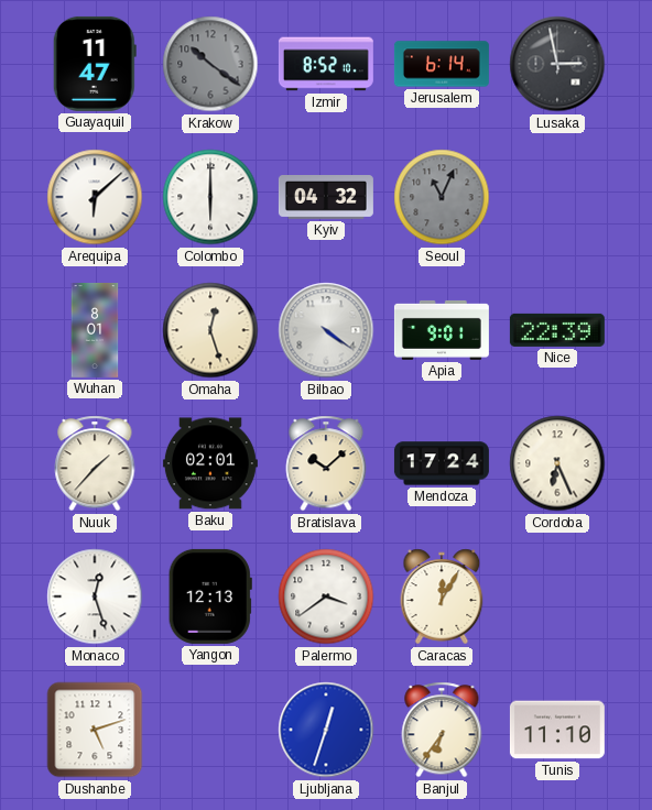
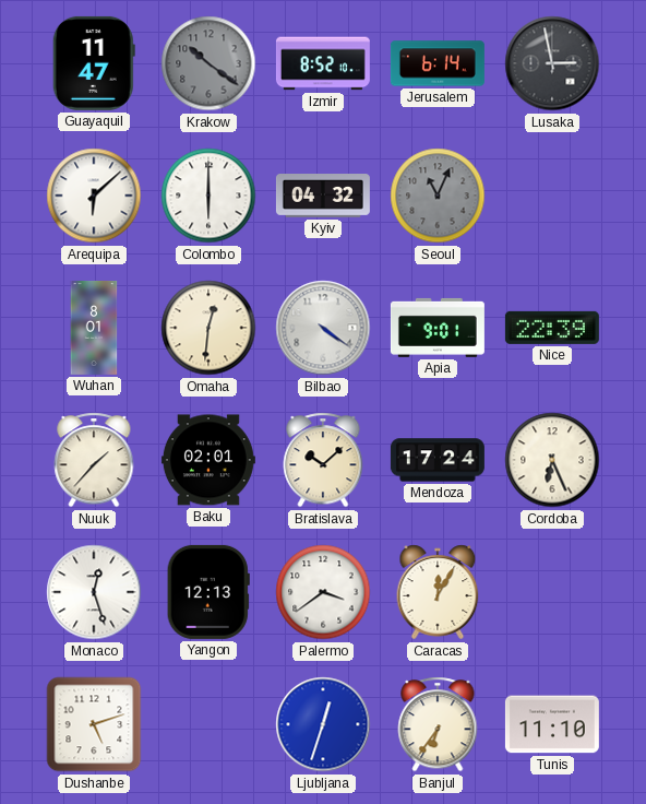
Omaha: 12:27 -> 12:31 (208, 328)
